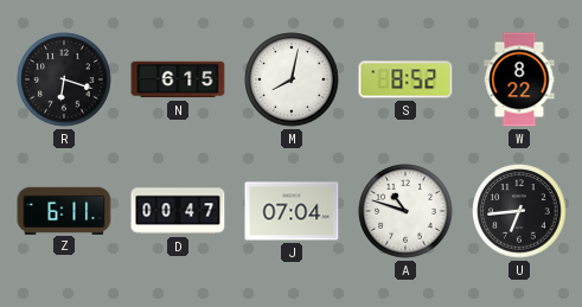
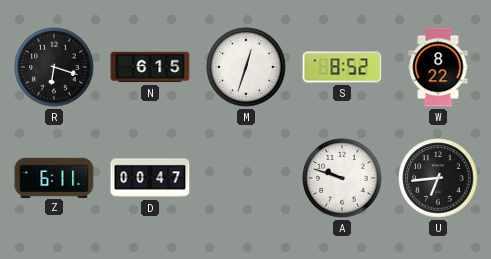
M: 8:02 -> 12:33 (246, 67)
J: 07:04 -> none (292, 211)
A: 10:48 -> 9:48 (342, 178)
